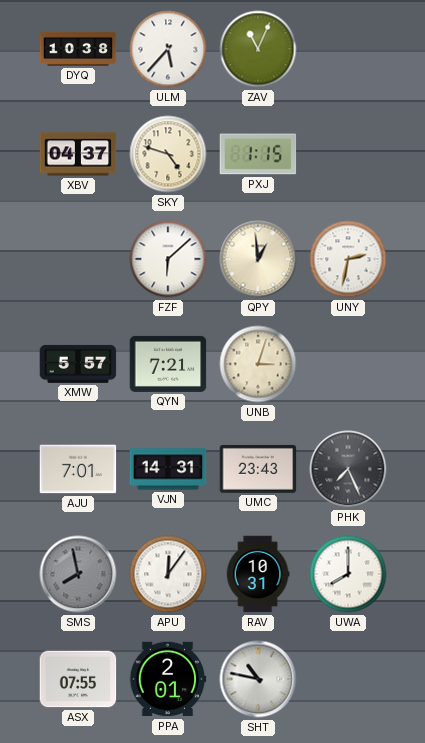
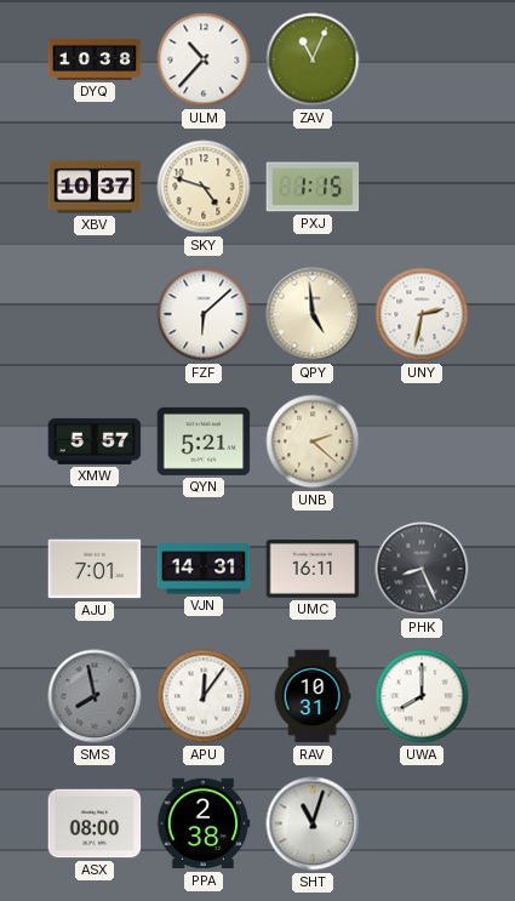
ULM: 5:37 -> 10:37 (204, 59)
XBV: 04:37 -> 10:37 (95, 187)
QPY: 12:59 -> 4:59 (313, 314)
QYN: 7:21 -> 5:21 (204, 441)
UNB: 3:03 -> 2:22 (313, 441)
UMC: 23:43 -> 16:11 (313, 569)
PHK: 7:26 -> 8:26 (422, 569)
ASX: 07:55 -> 08:00 (95, 823)
PPA: 2:01 -> 2:38 (204, 823)
SHT: 10:47 -> 11:03 (313, 823)
